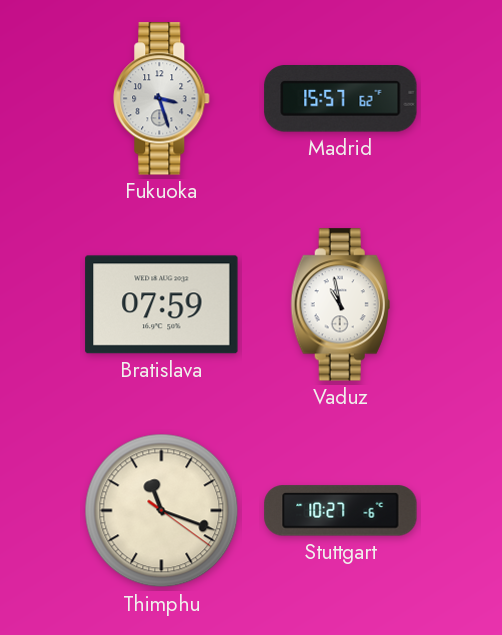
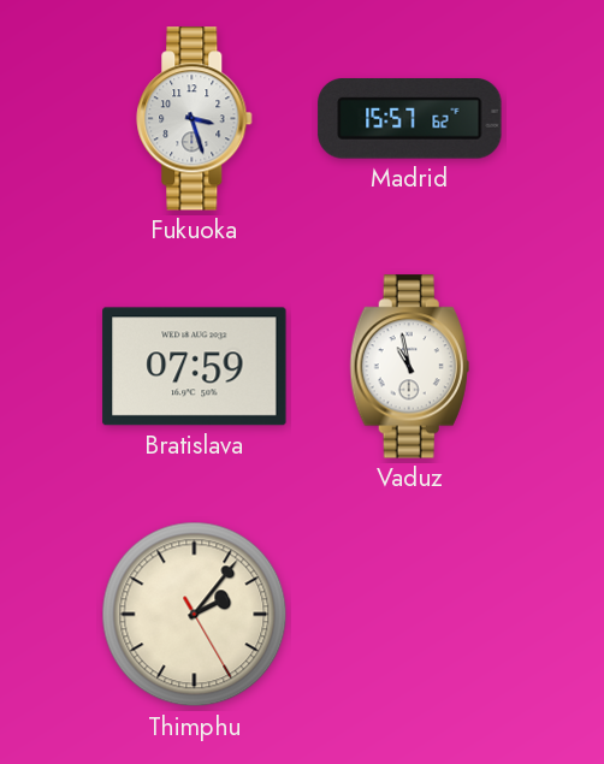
Thimphu: 11:18 -> 2:06 (195, 615)
Stuttgart: 10:27 -> none (341, 511)
